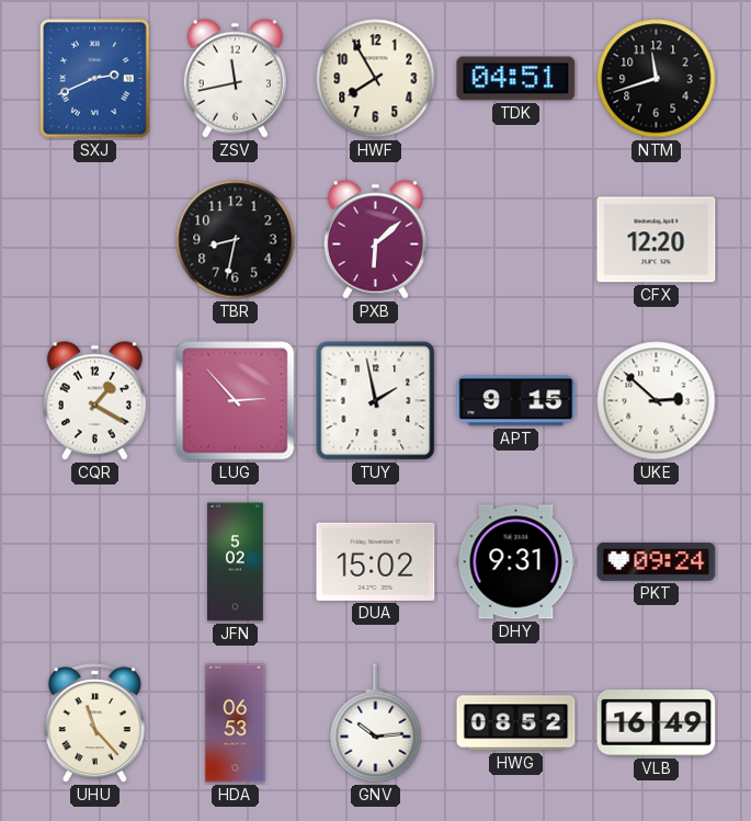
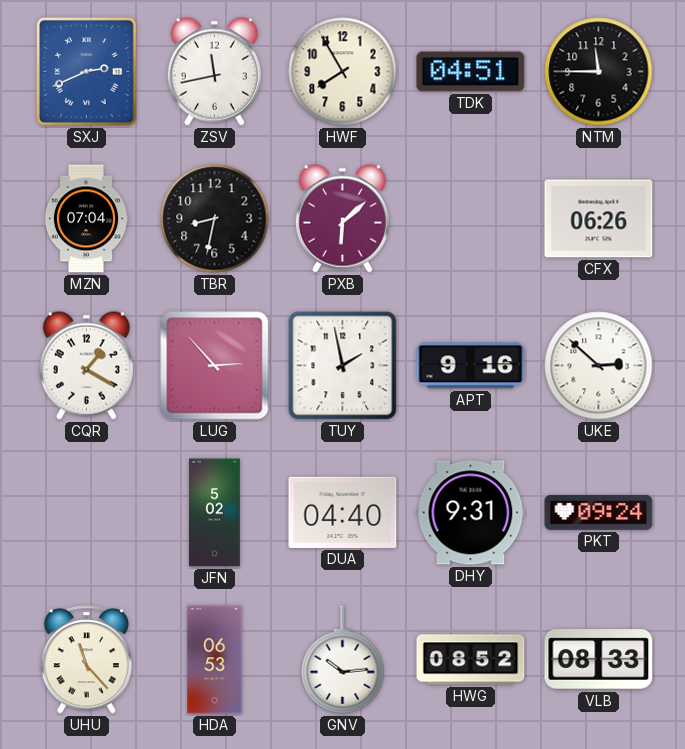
NTM: 11:42 -> 11:45 (599, 72)
MZN: none -> 07:04 (86, 219)
CFX: 12:20 -> 06:26 (599, 219)
APT: 9:15 -> 9:16 (471, 366)
DUA: 15:02 -> 04:40 (343, 512)
VLB: 16:49 -> 08:33 (599, 660)
